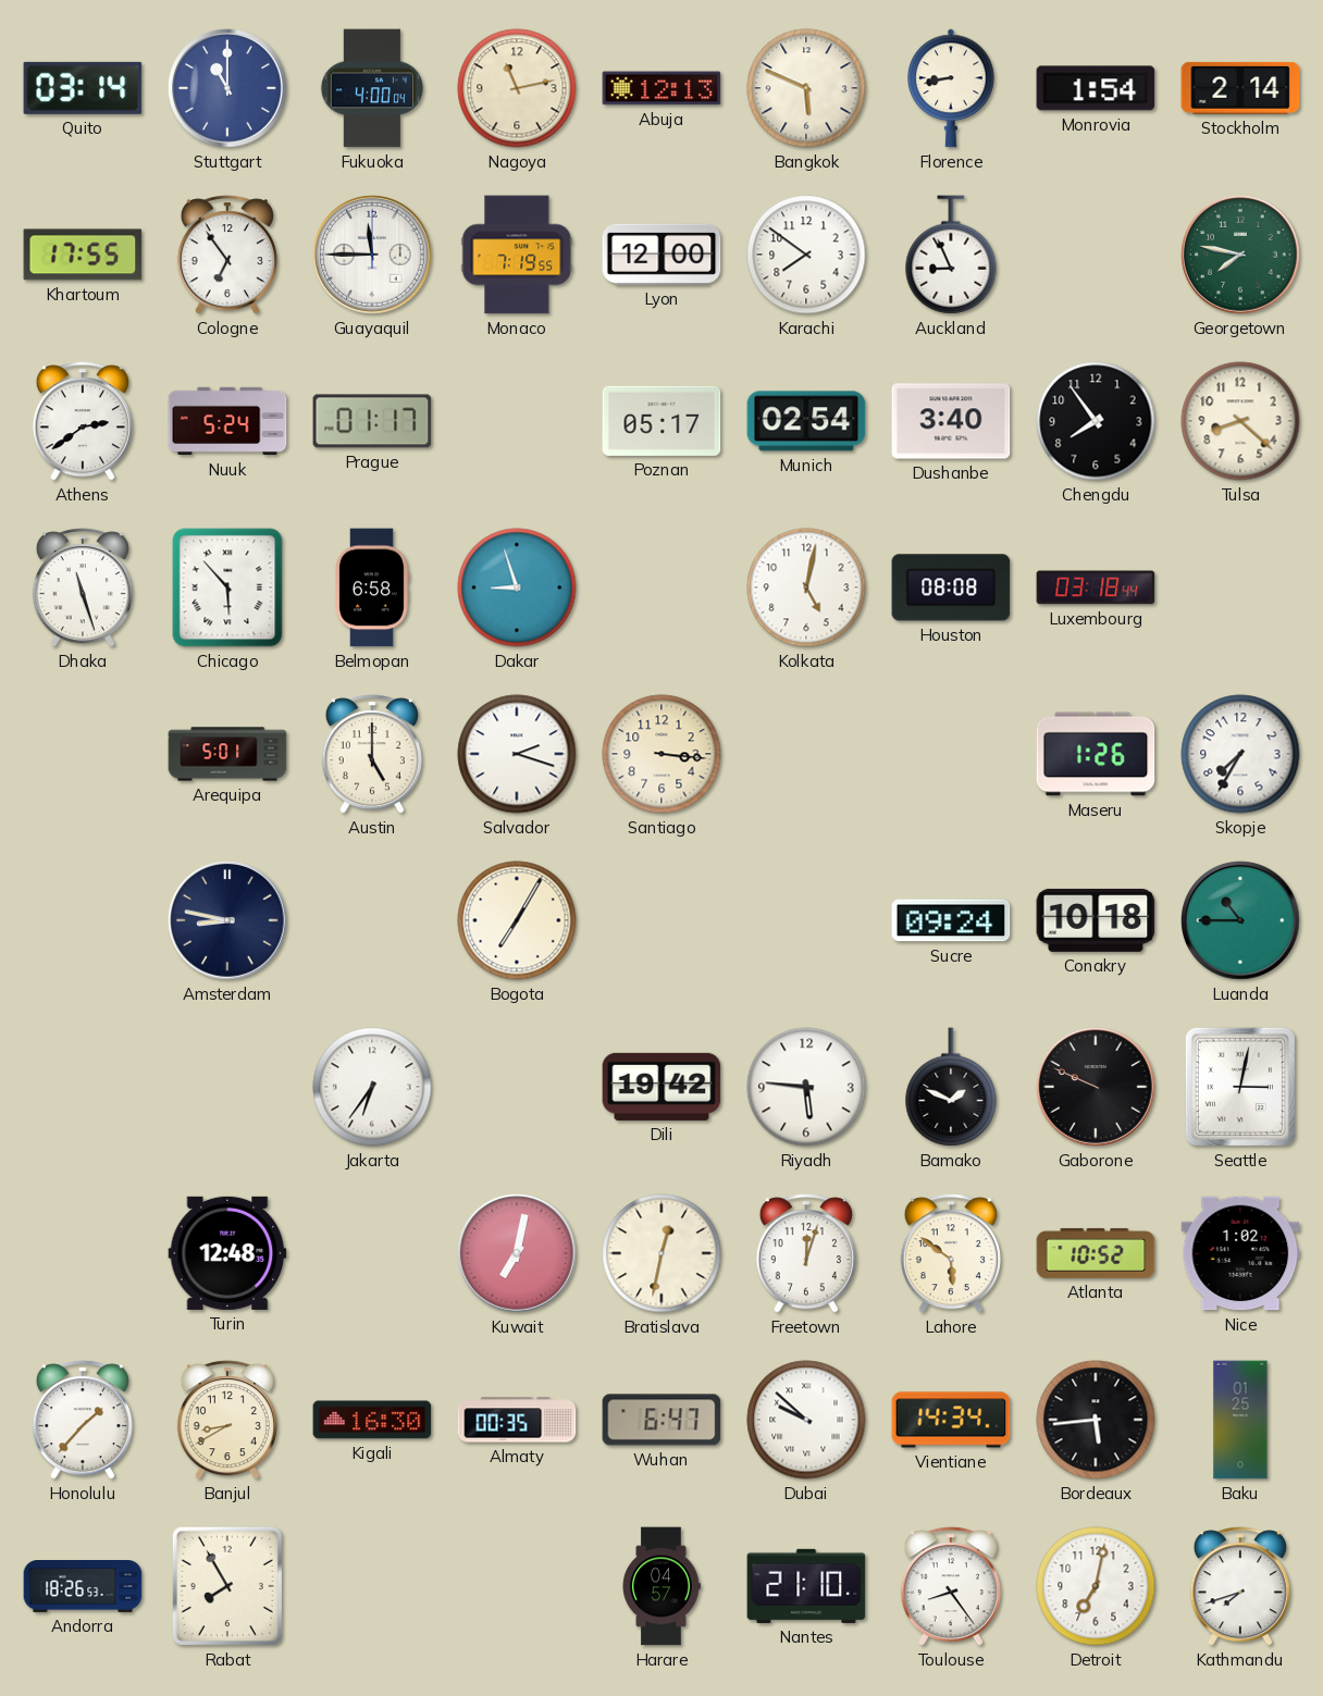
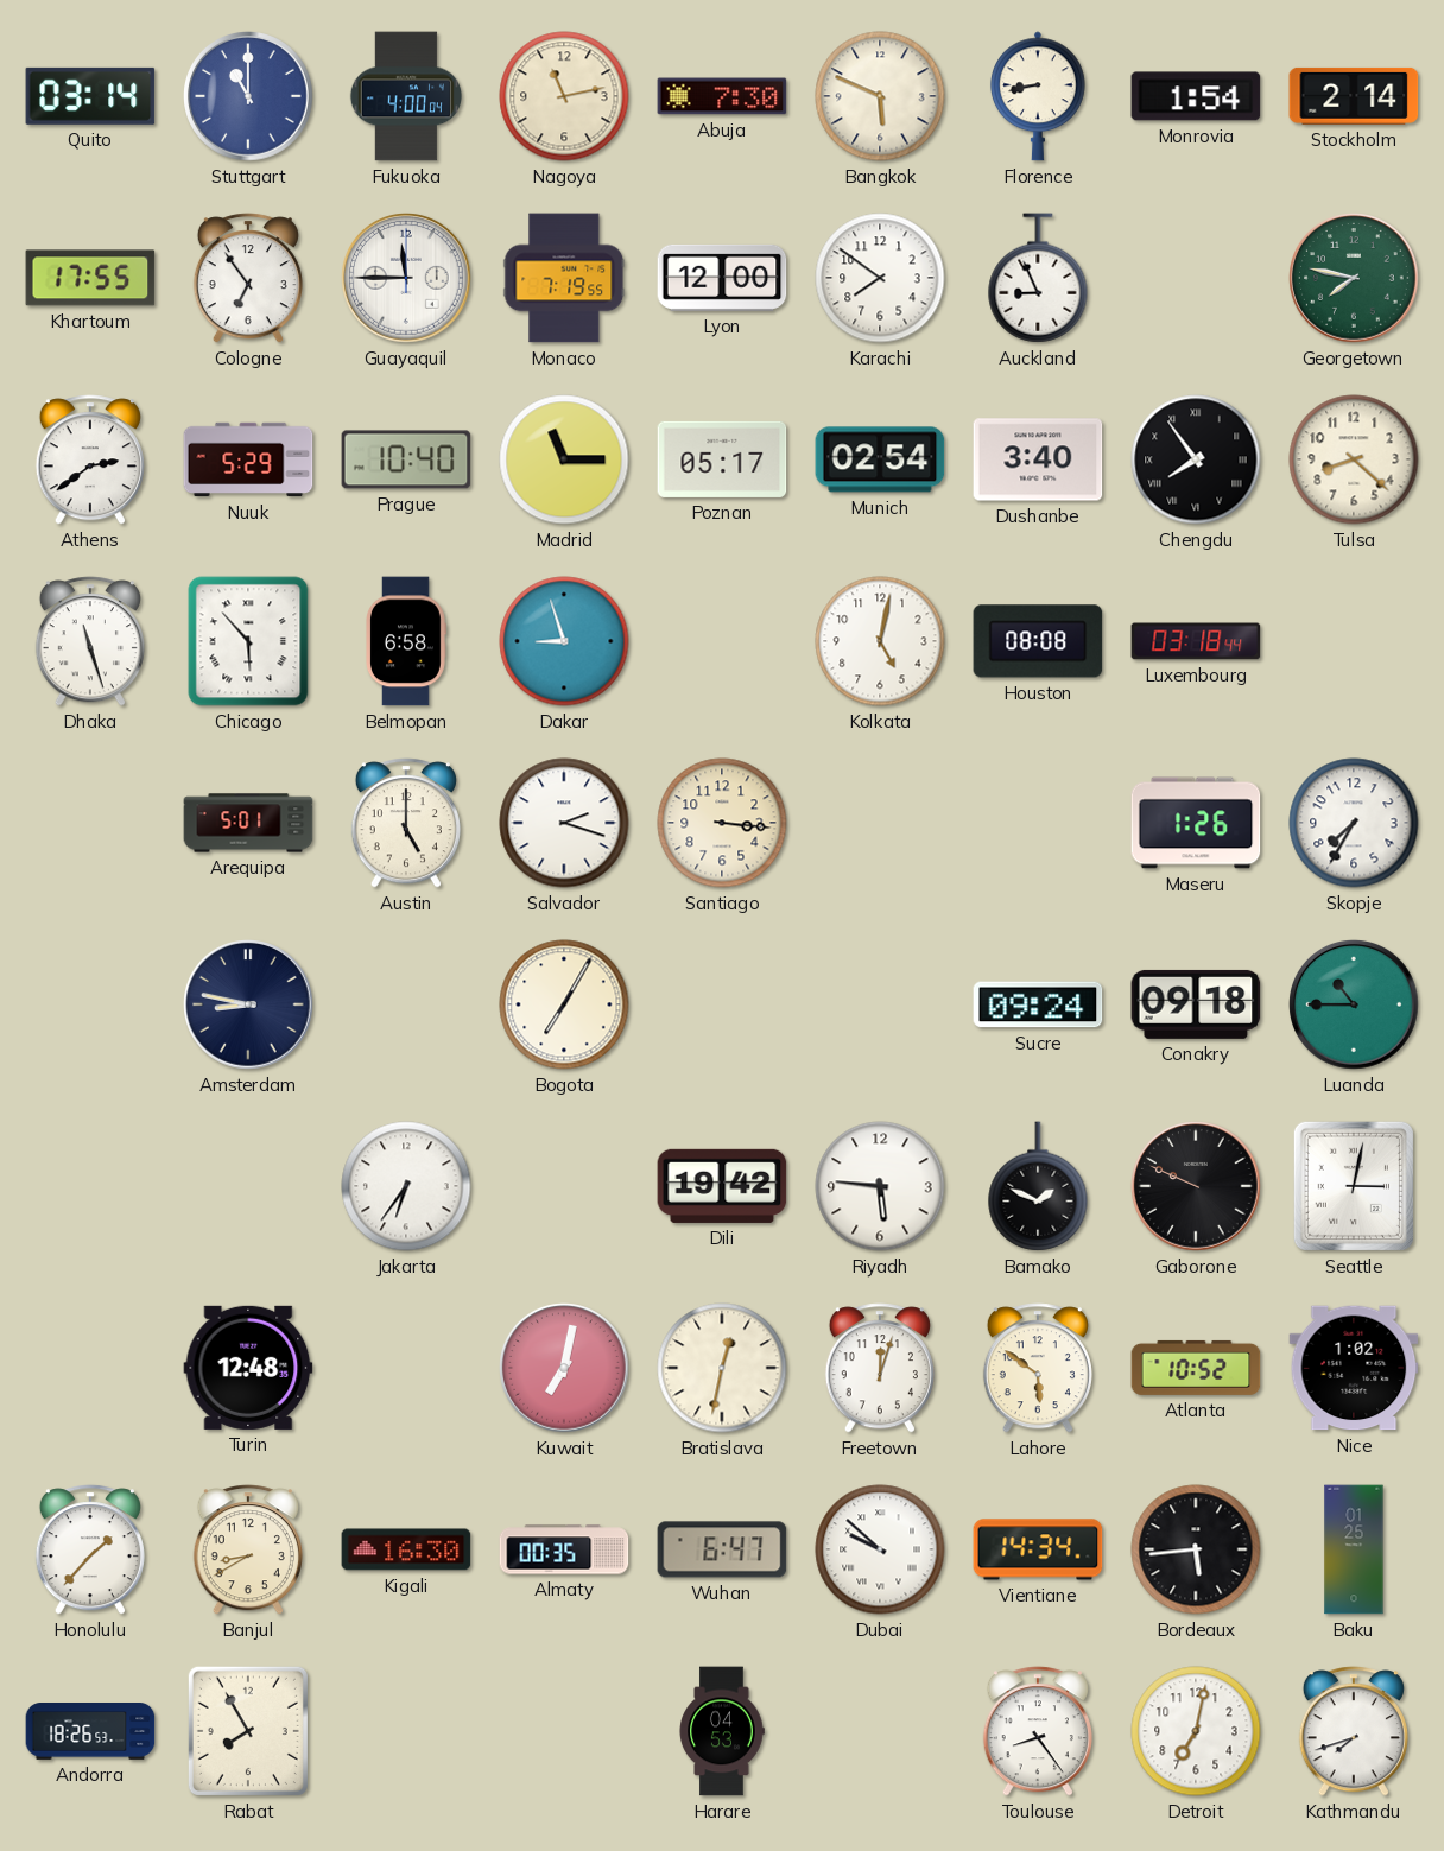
Abuja: 12:13 -> 7:30 (722, 96)
Nuuk: 5:24 -> 5:29 (248, 459)
Prague: 01:17 -> 10:40 (406, 459)
Madrid: none -> 11:15 (564, 459)
Chengdu numerals: Arabic -> Roman (1196, 459)
Conakry: 10:18 -> 09:18 (1196, 1004)
Harare: 04:57 -> 04:53 (722, 1731)
Nantes: 21:10 -> none (806, 1586)
